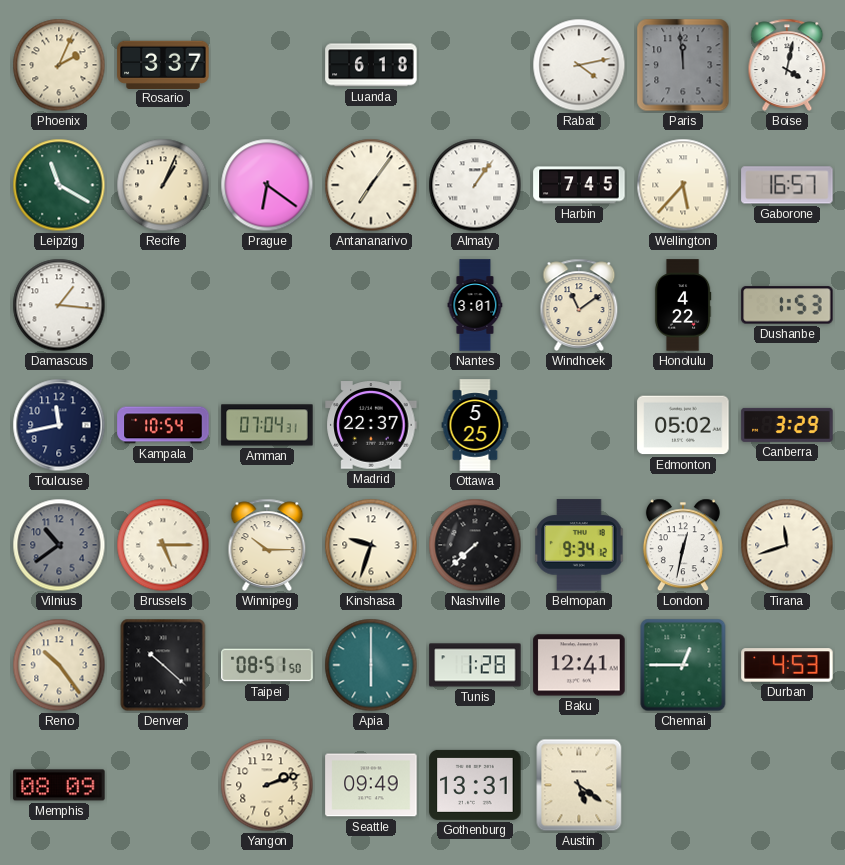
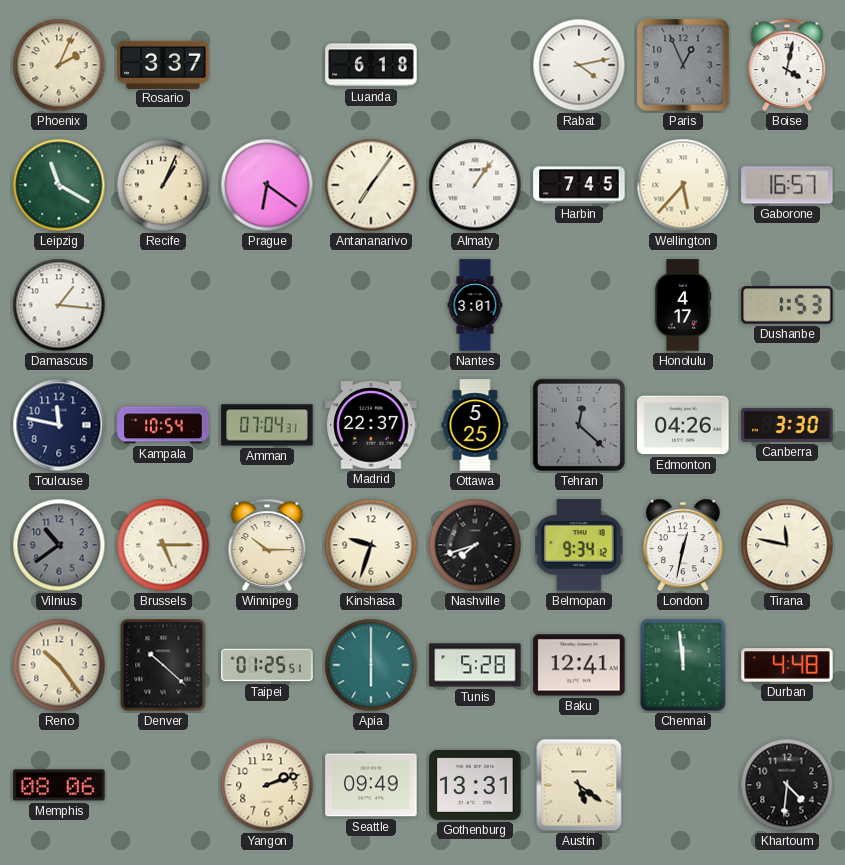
Paris: 11:59 -> 12:56 (683, 65)
Windhoek: 11:09 -> none (579, 305)
Honolulu: 4:22 -> 4:17 (683, 305)
Toulouse: 11:43 -> 11:47 (59, 425)
Tehran: none -> 12:22 (579, 425)
Edmonton: 05:02 -> 04:26 (683, 425)
Canberra: 3:29 -> 3:30 (787, 425)
Nashville: 7:38 -> 7:42 (475, 545)
Tirana: 11:42 -> 11:47 (787, 545)
Taipei: 08:51 -> 01:25 (267, 665)
Tunis: 1:28 -> 5:28 (475, 665)
Chennai: 12:45 -> 11:59 (683, 665)
Durban: 4:53 -> 4:48 (787, 665)
Memphis: 08:09 -> 08:06 (59, 785)
Khartoum: none -> 4:31 (787, 785)
